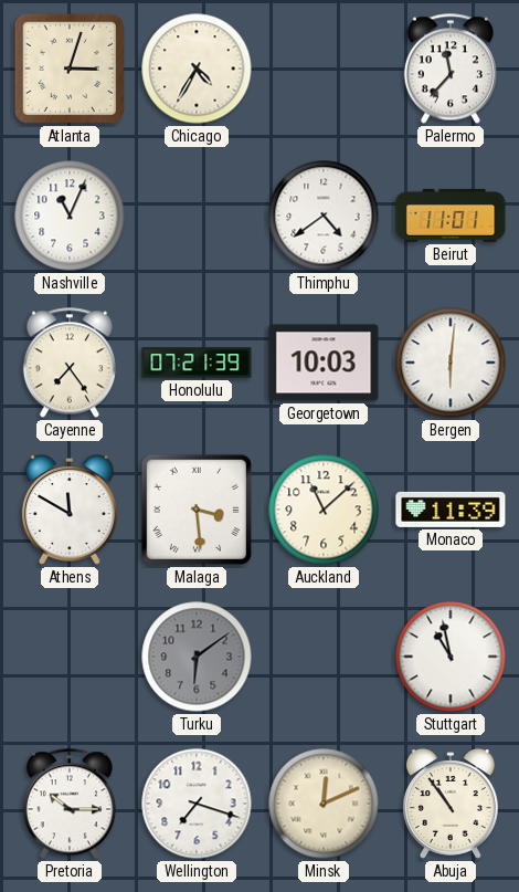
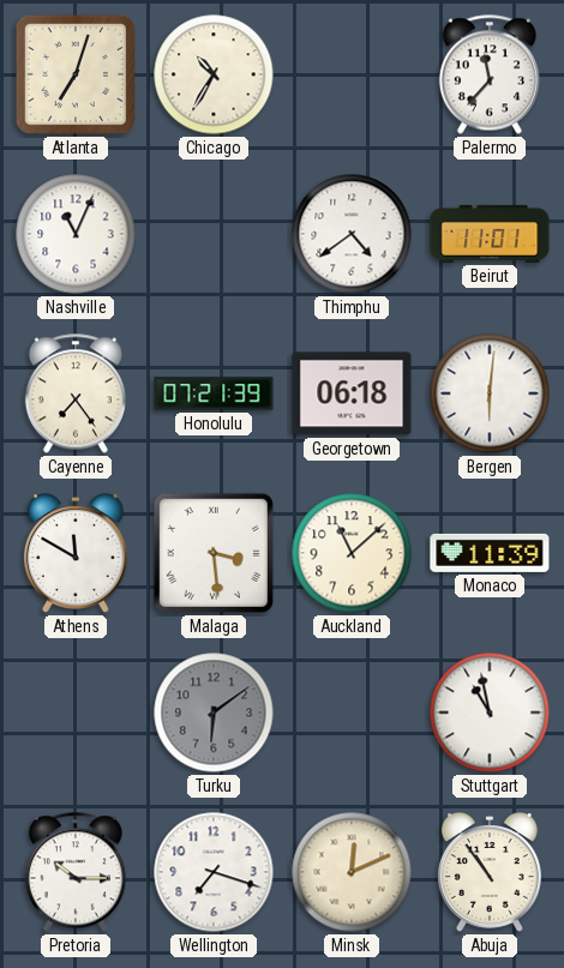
Atlanta: 3:03 -> 7:03 (76, 74)
Chicago: 4:35 -> 10:35 (214, 74)
Georgetown: 10:03 -> 06:18 (352, 393)
